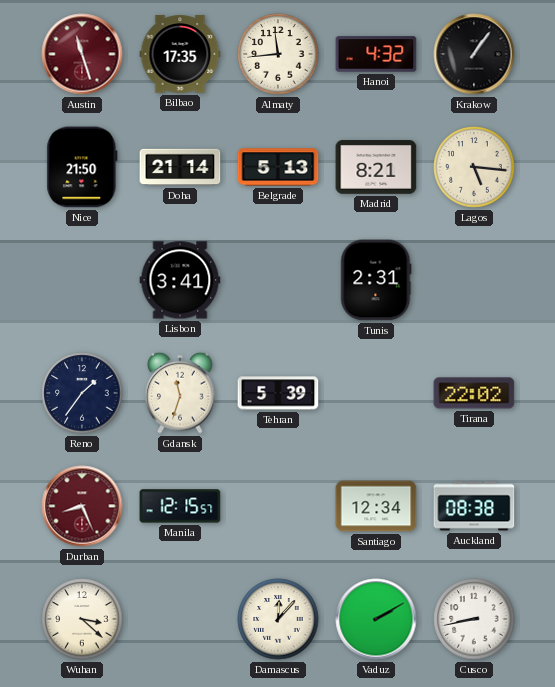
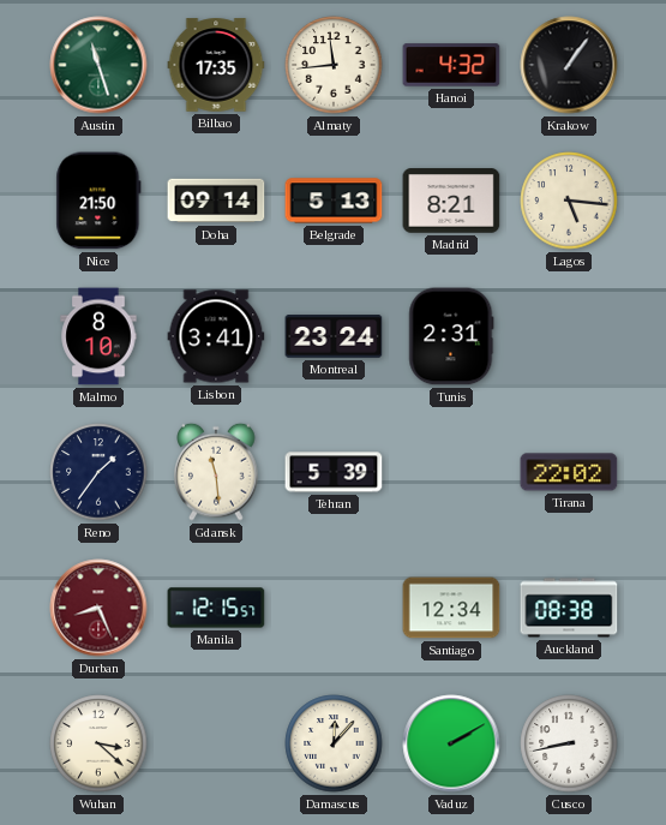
Austin dial: burgundy -> green (98, 65)
Doha: 21:14 -> 09:14 (216, 201)
Malmo: none -> 8:10 (98, 336)
Montreal: none -> 23:24 (334, 336)
Gdansk: 11:33 -> 11:29 (216, 472)
